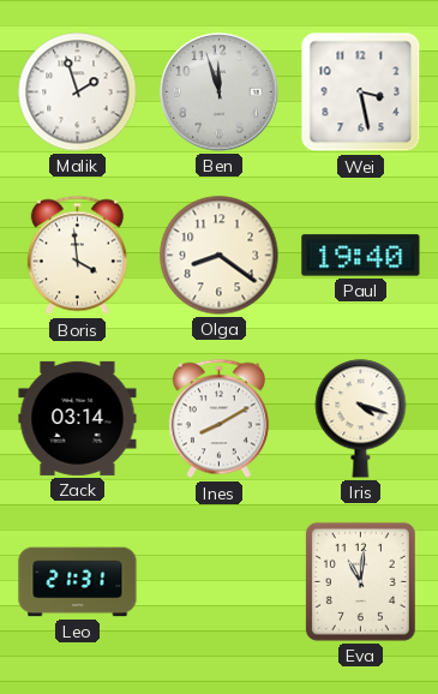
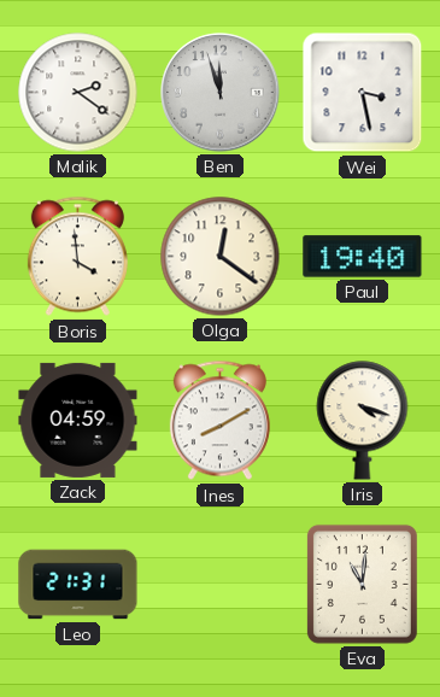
Malik: 1:57 -> 2:21 (78, 93)
Olga: 8:21 -> 12:21 (221, 257)
Zack: 03:14 -> 04:59 (78, 420)
